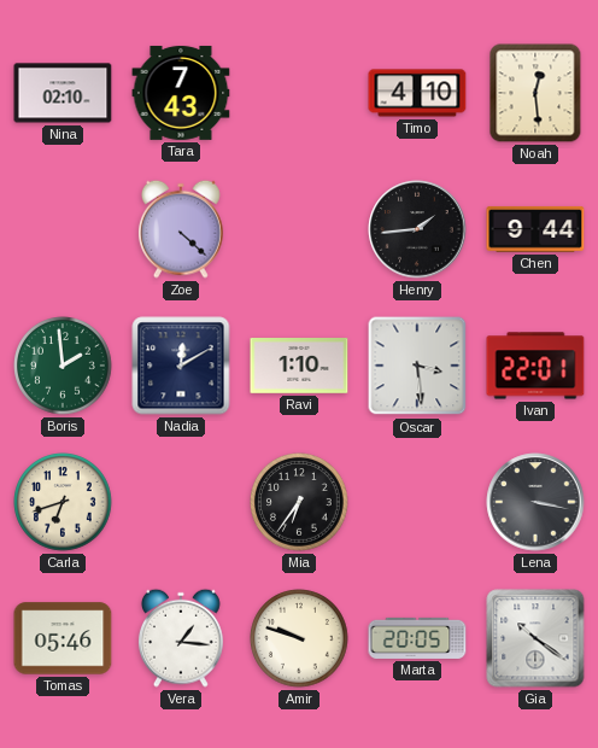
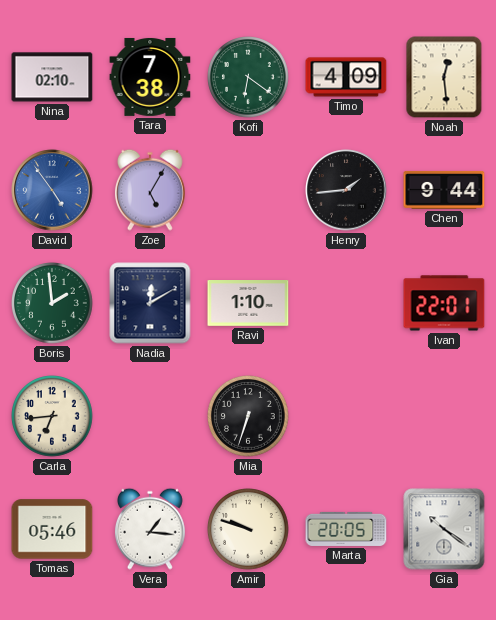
Tara: 7:43 -> 7:38 (150, 77)
Kofi: none -> 6:21 (248, 77)
Timo: 4:10 -> 4:09 (346, 77)
David: none -> 4:54 (52, 190)
Zoe: 4:22 -> 5:05 (150, 190)
Oscar: 3:29 -> none (417, 366)
Carla: 6:42 -> 6:44 (52, 416)
Mia: 6:36 -> 6:33 (248, 416)
Lena: 3:17 -> none (535, 502)
